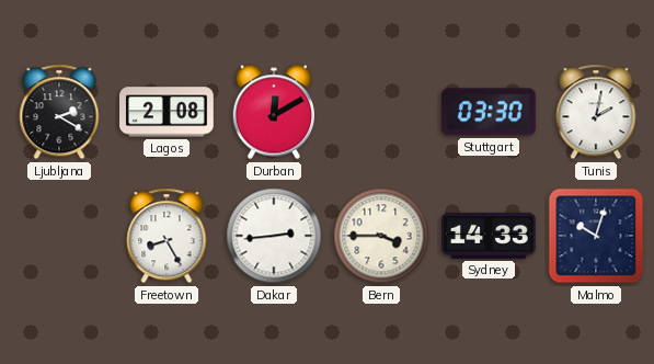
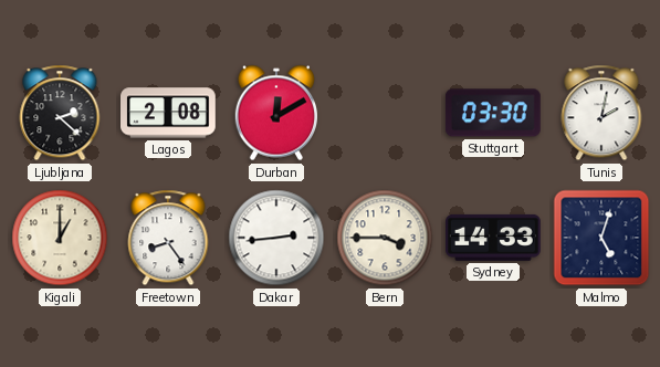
Ljubljana: 2:20 -> 2:22 (60, 113)
Kigali: none -> 1:00 (60, 238)
Freetown: 8:25 -> 8:24 (168, 238)
Malmo: 10:03 -> 5:03 (601, 238)
